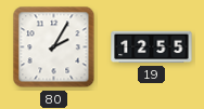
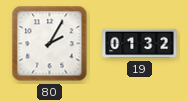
19: 12:55 -> 01:32 (140, 44)
